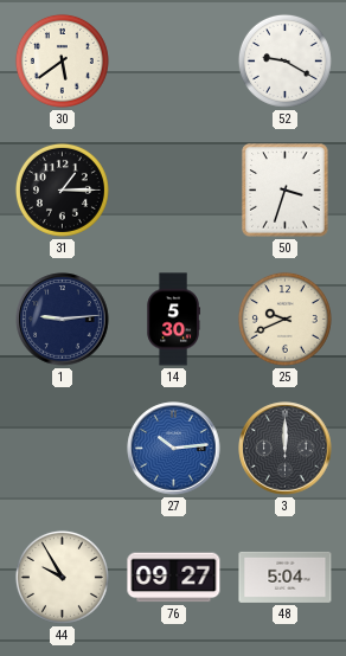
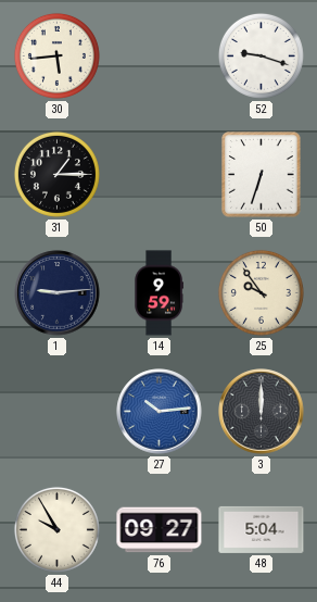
30: 5:39 -> 5:44 (56, 55)
52: 9:20 -> 9:18 (261, 55)
50: 3:33 -> 6:33 (262, 175)
14: 5:30 -> 9:59 (158, 293)
25: 9:41 -> 9:54 (261, 292)
